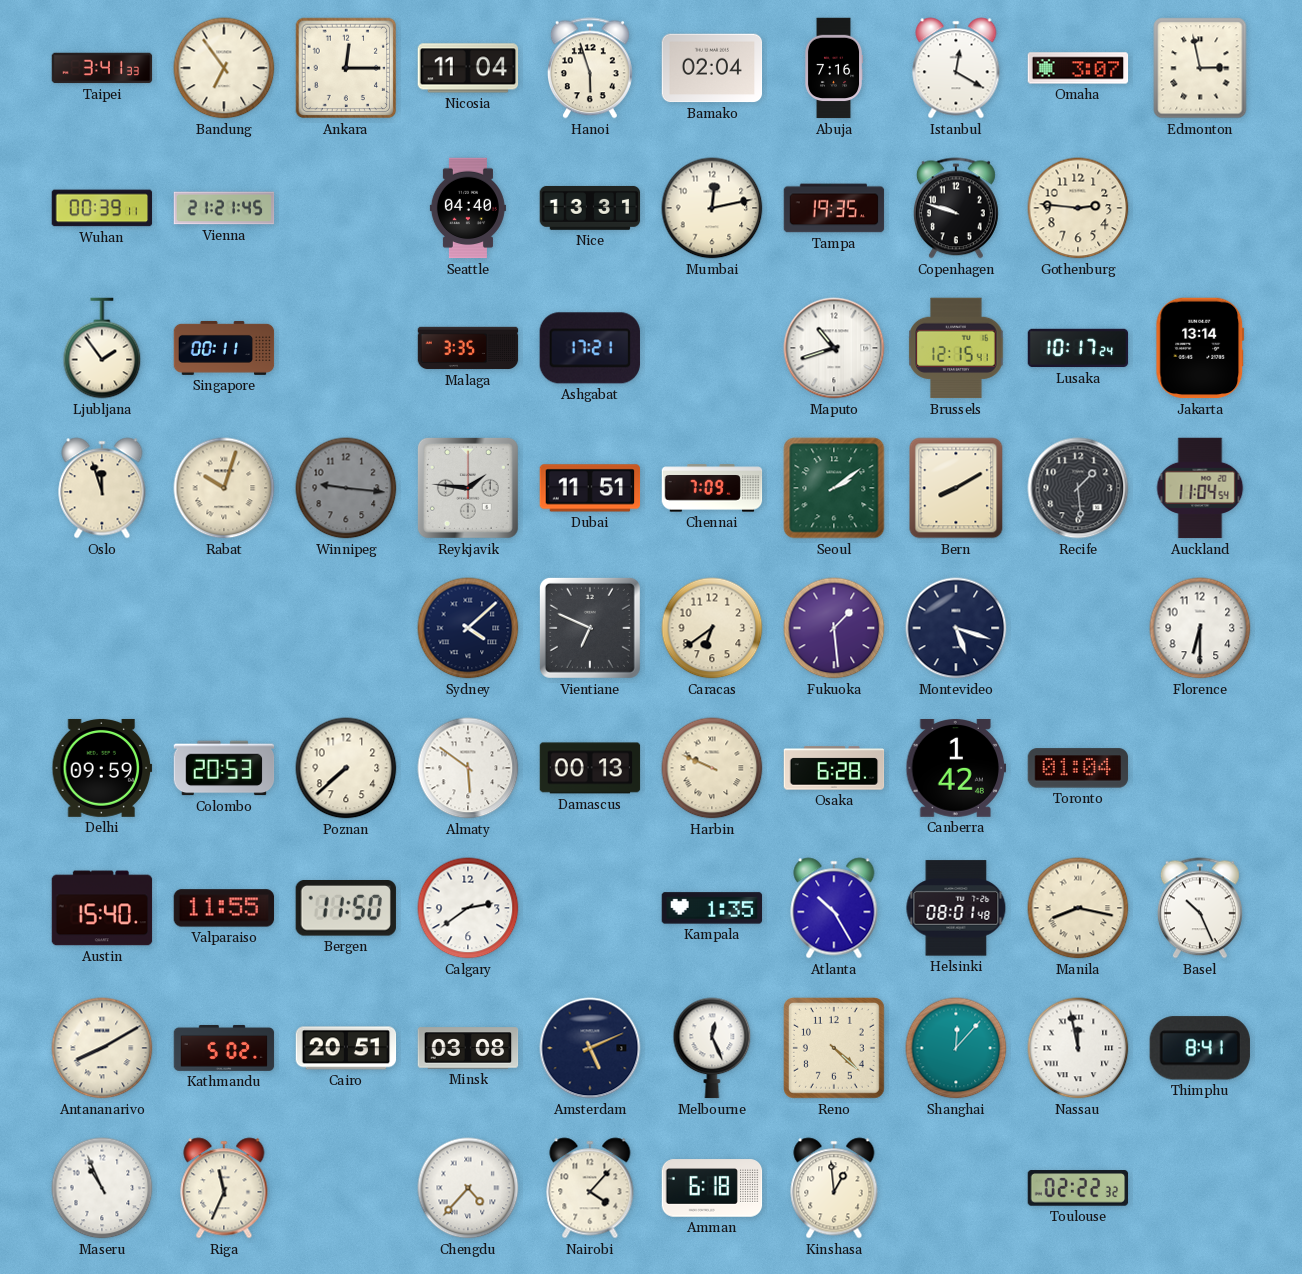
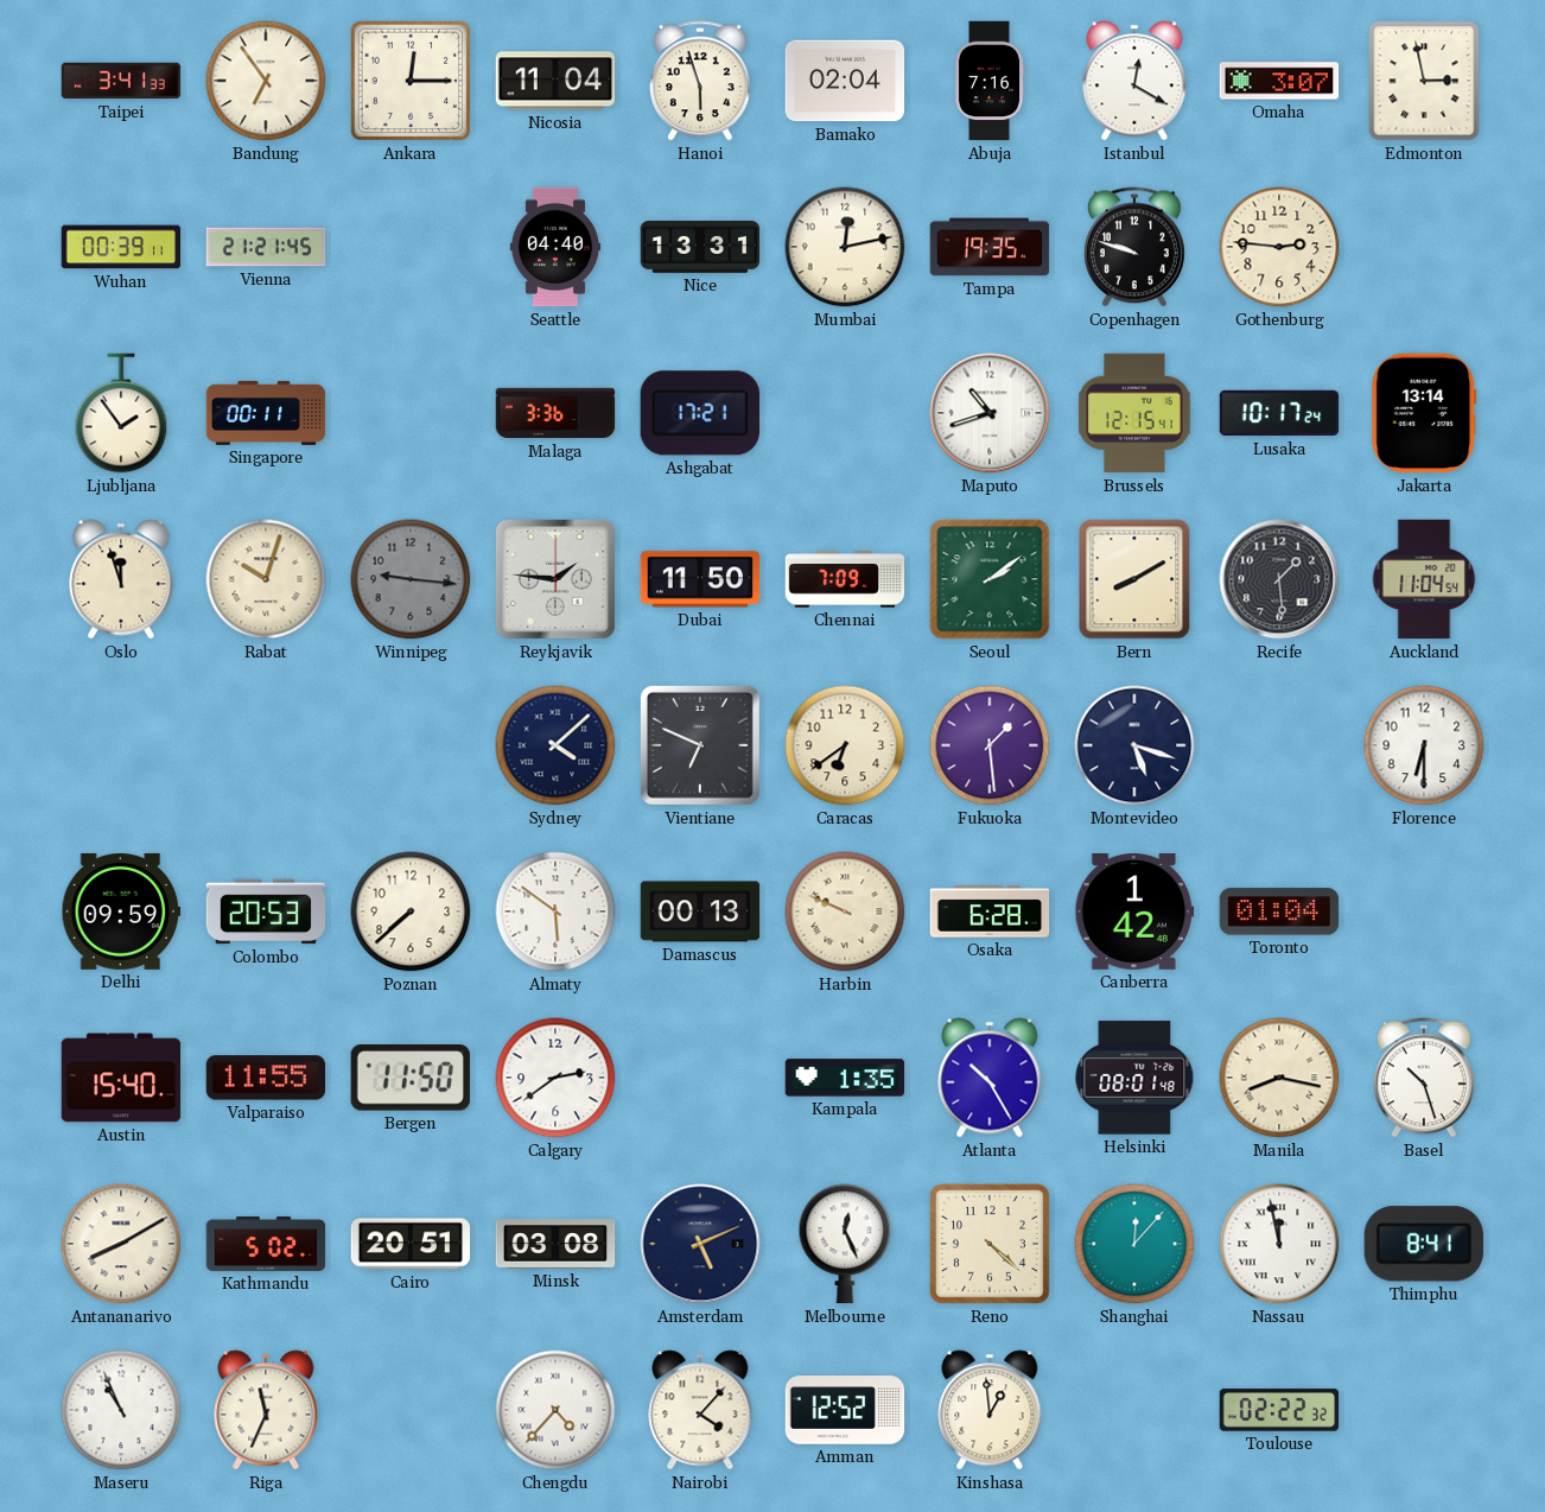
Malaga: 3:35 -> 3:36 (555, 413)
Dubai: 11:51 -> 11:50 (700, 579)
Basel: 10:26 -> 10:27 (1424, 1078)
Amman: 6:18 -> 12:52 (845, 1410)
